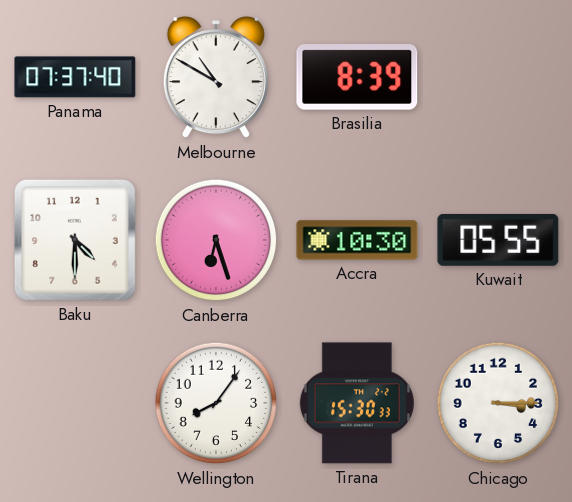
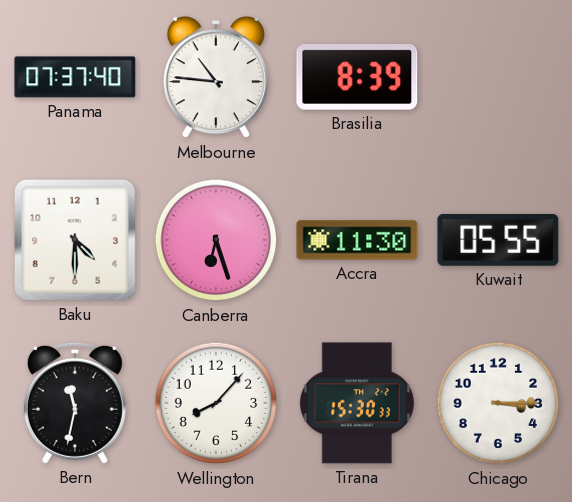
Melbourne: 10:50 -> 10:46 (216, 77)
Accra: 10:30 -> 11:30 (357, 240)
Bern: none -> 11:32 (75, 403)
Wellington: 8:06 -> 8:07 (216, 403)
